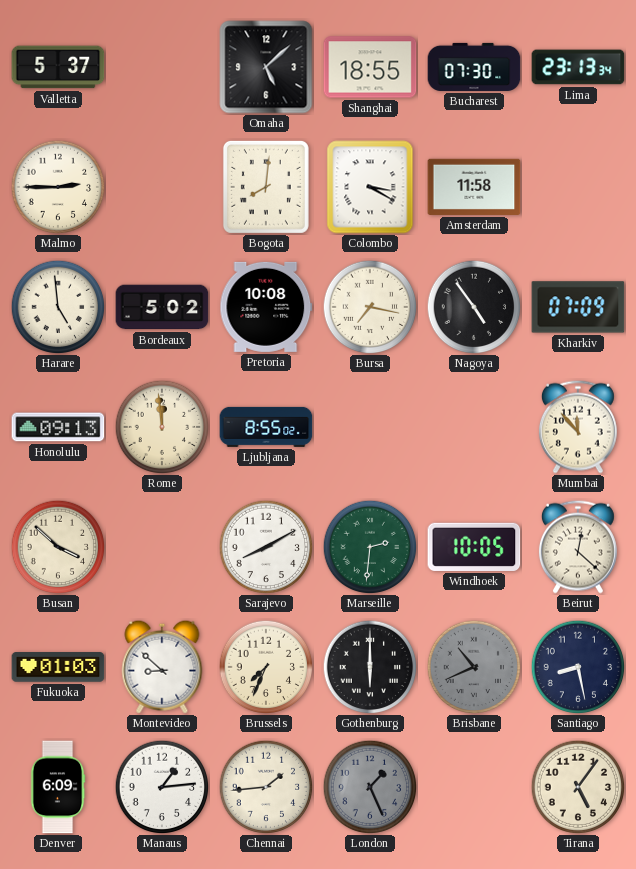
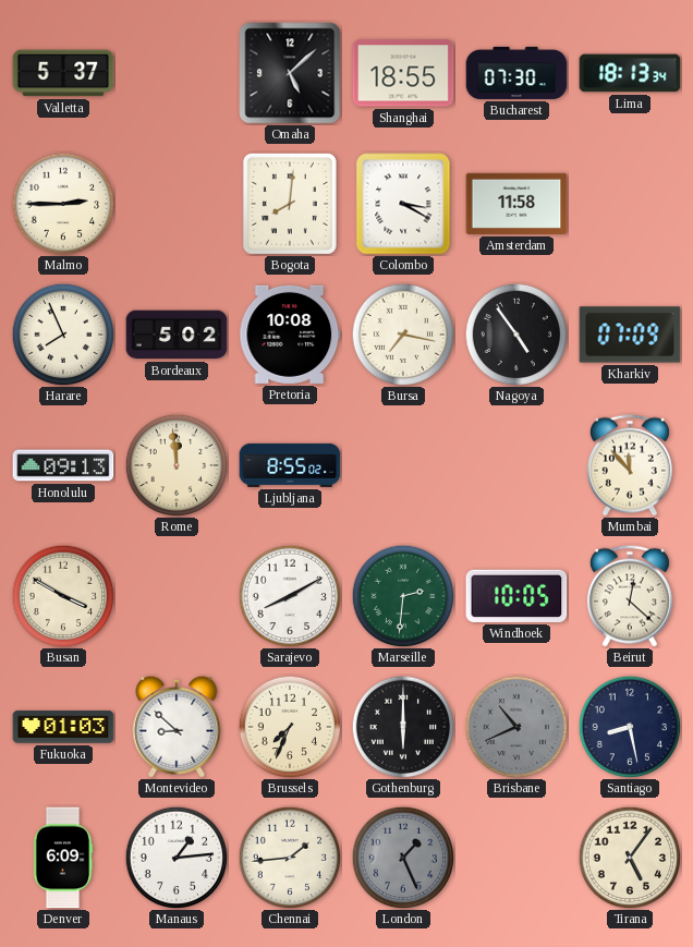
Lima: 23:13 -> 18:13 (630, 73)
Harare: 4:59 -> 7:56 (63, 335)
Busan: 3:52 -> 3:50 (63, 596)
